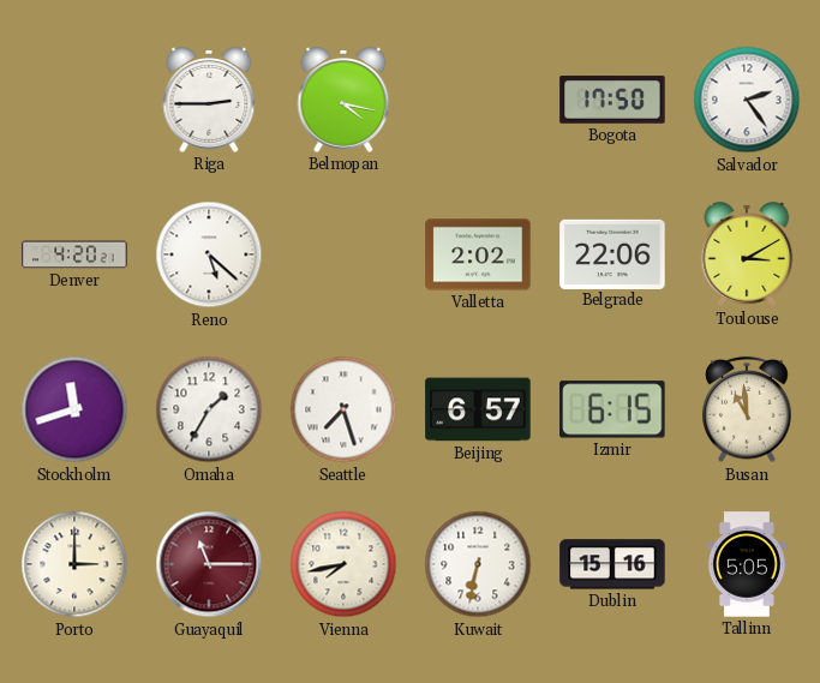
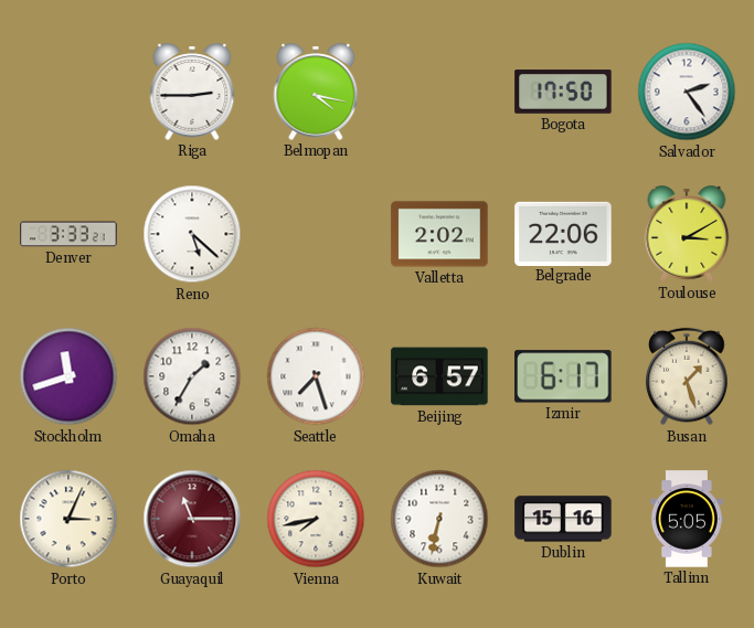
Denver: 4:20 -> 3:33 (68, 234)
Izmir: 6:15 -> 6:17 (563, 376)
Busan: 10:59 -> 1:27 (687, 376)
Porto: 3:00 -> 3:04 (68, 519)
